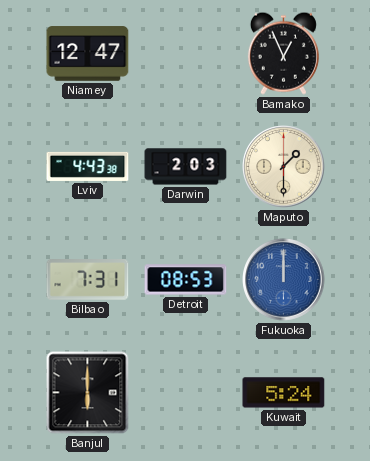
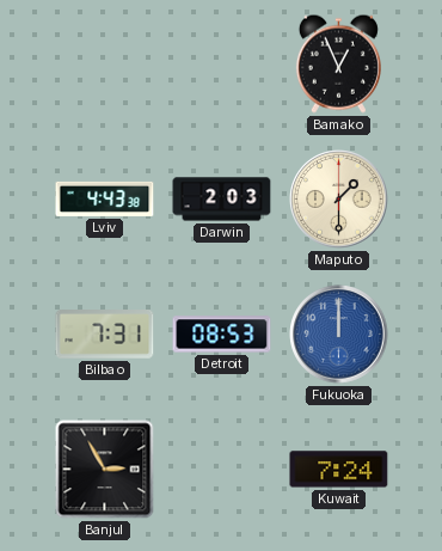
Niamey: 12:47 -> none (88, 54)
Banjul: 6:00 -> 2:55 (105, 470)
Kuwait: 5:24 -> 7:24 (339, 470)
